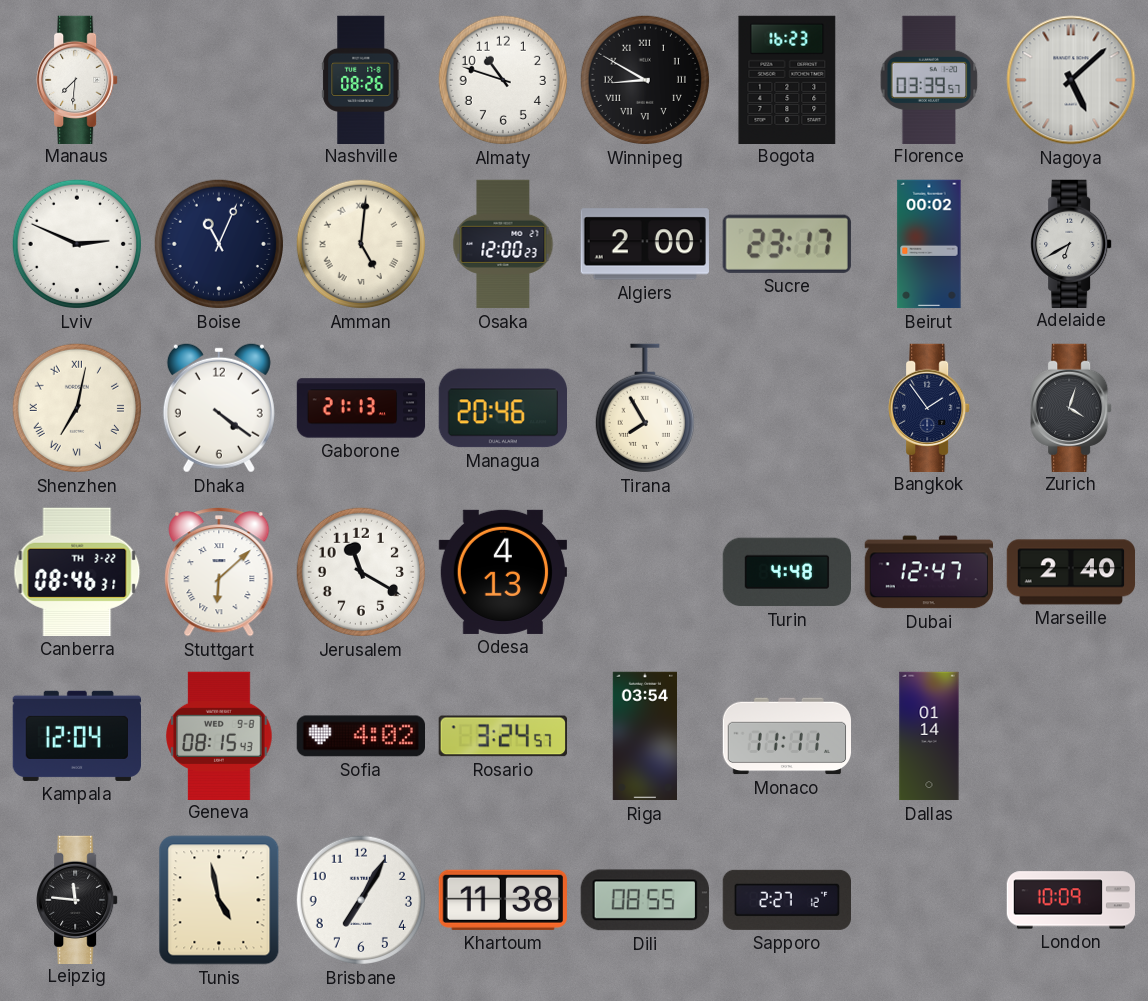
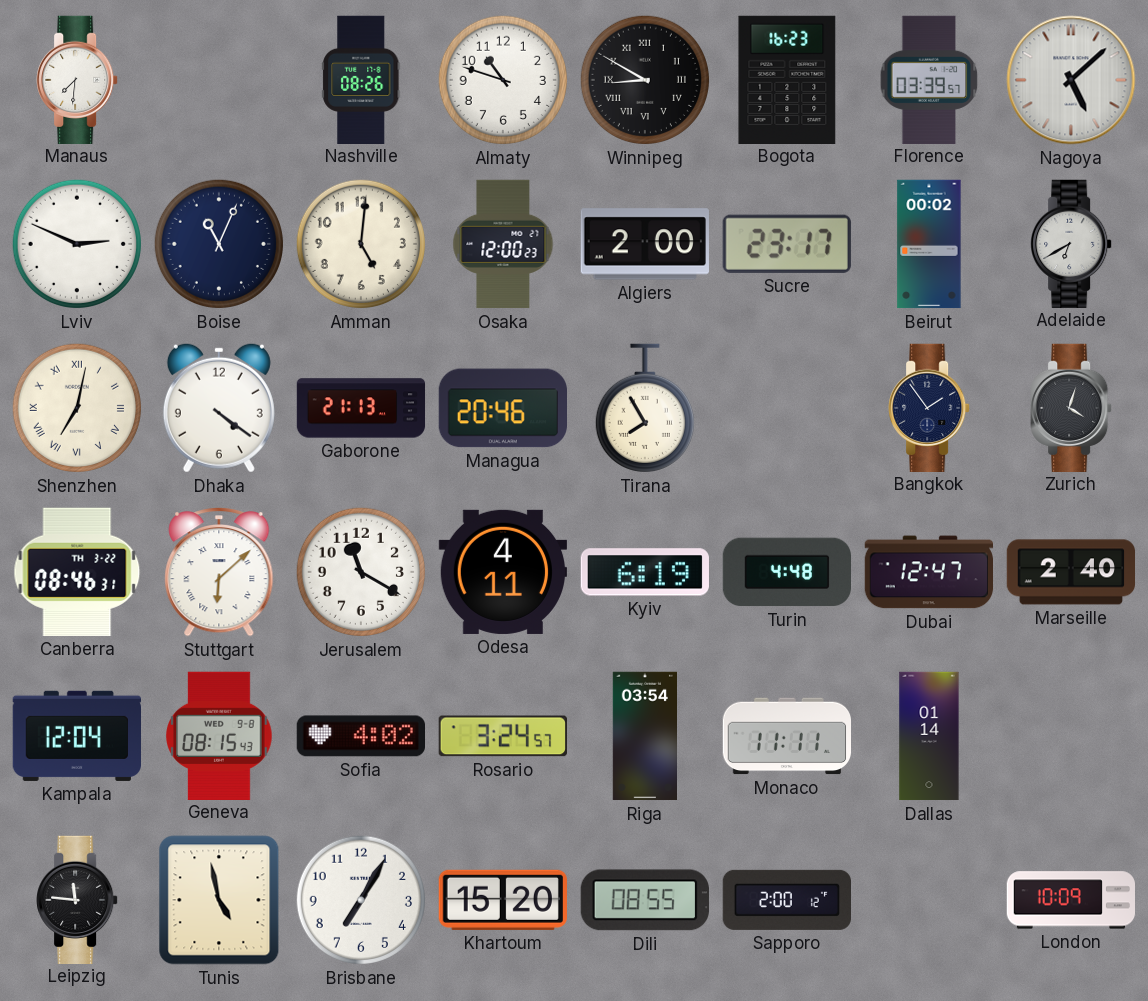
Amman numerals: Roman -> Arabic (361, 244)
Odesa: 4:13 -> 4:11 (502, 572)
Kyiv: none -> 6:19 (645, 572)
Khartoum: 11:38 -> 15:20 (503, 900)
Sapporo: 2:27 -> 2:00 (786, 900)
